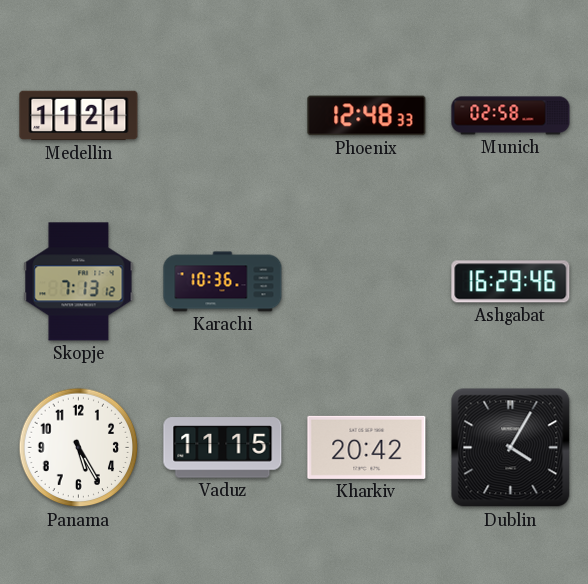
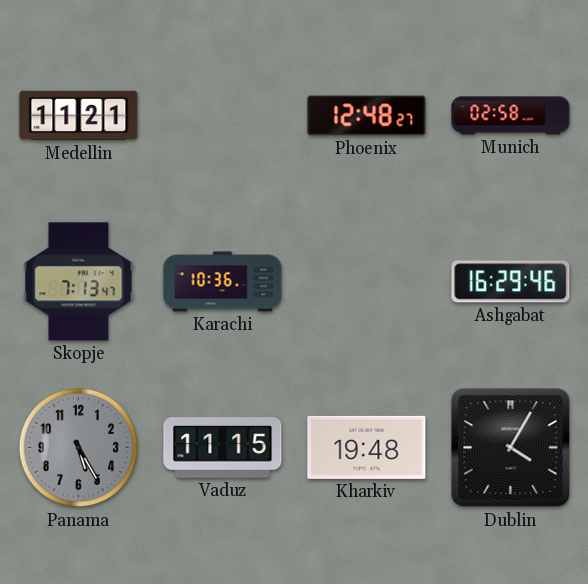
Phoenix: 12:48:33 -> 12:48:27 (367, 116)
Skopje: 7:13:12 -> 7:13:47 (79, 282)
Panama dial: white -> grey (79, 448)
Kharkiv: 20:42 -> 19:48 (367, 447)
